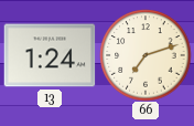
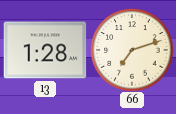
13: 1:24 -> 1:28 (45, 50)
